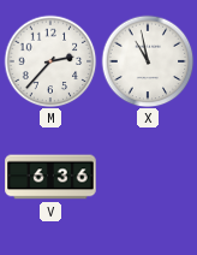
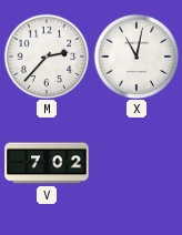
X: 10:58 -> 11:02 (136, 57)
V: 6:36 -> 7:02 (47, 163)
